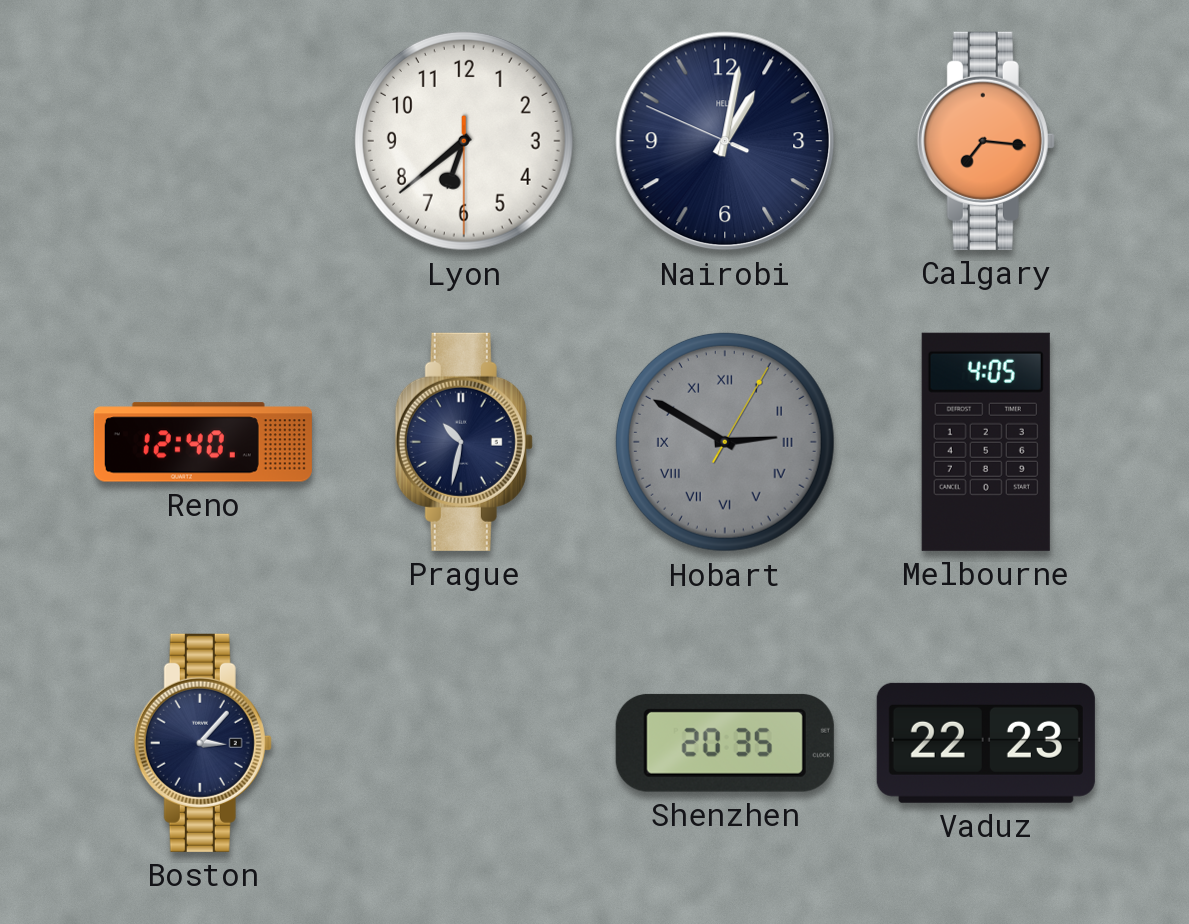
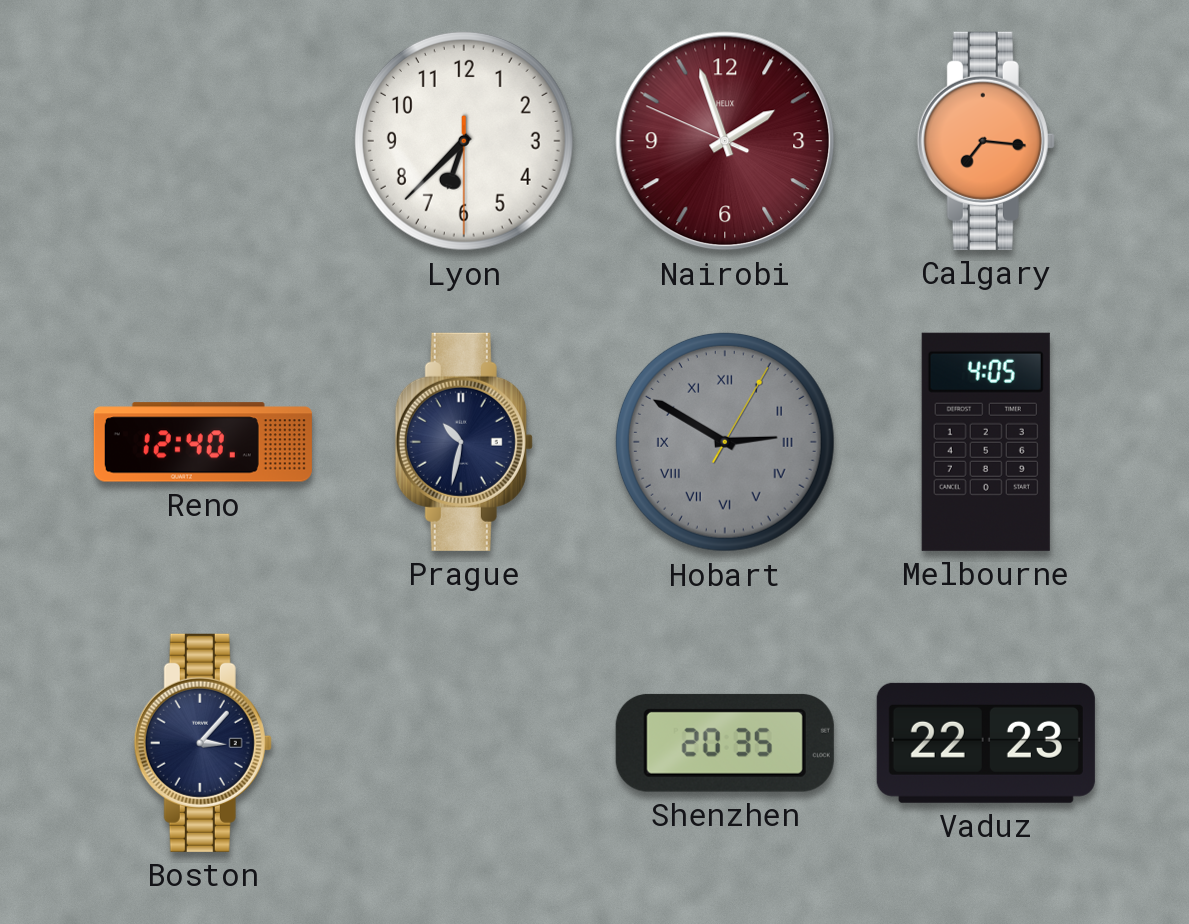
Lyon: 6:38 -> 6:37 (464, 141)
Nairobi: 1:01 -> 1:56 (725, 141)
Nairobi dial: navy -> burgundy (725, 141)
